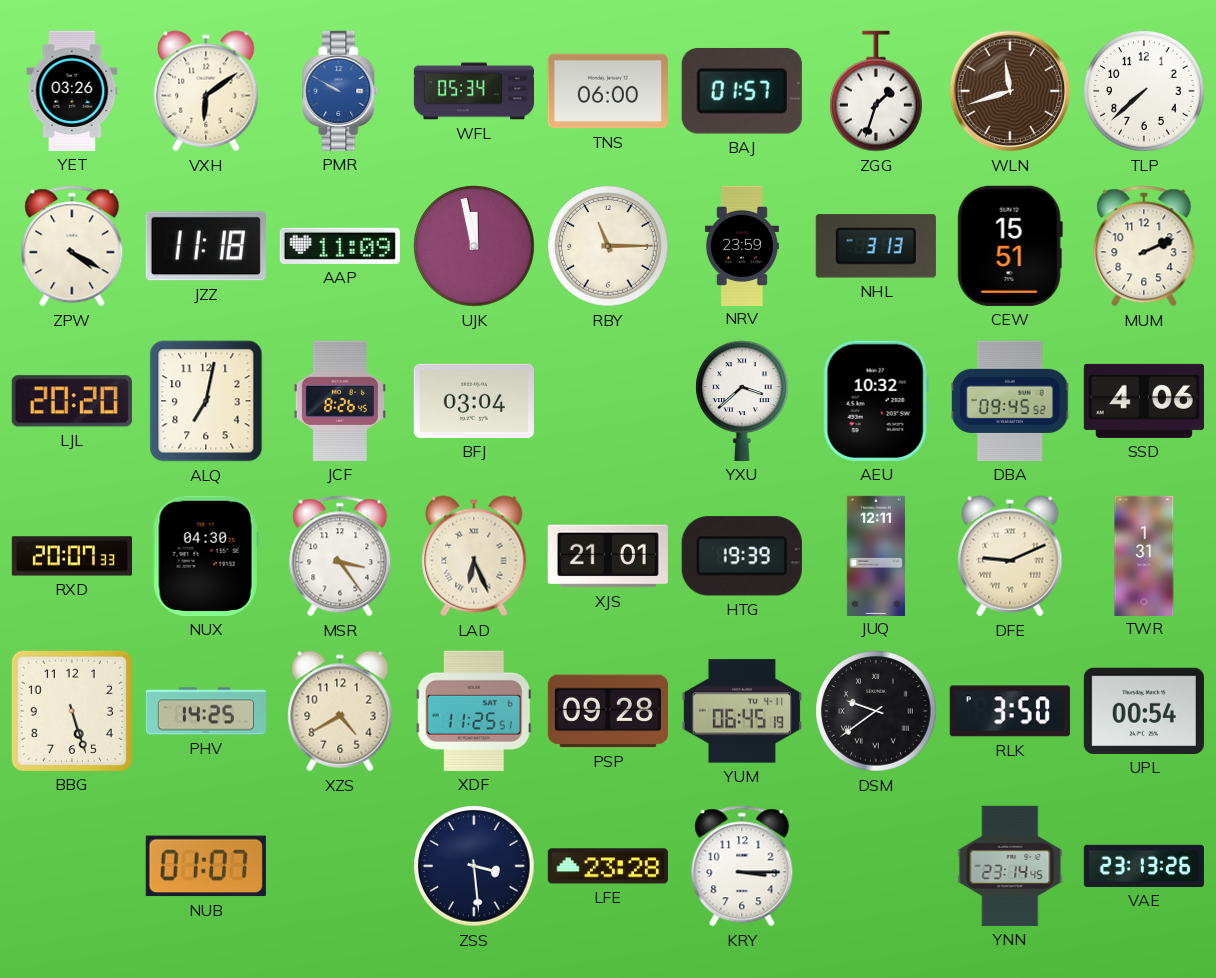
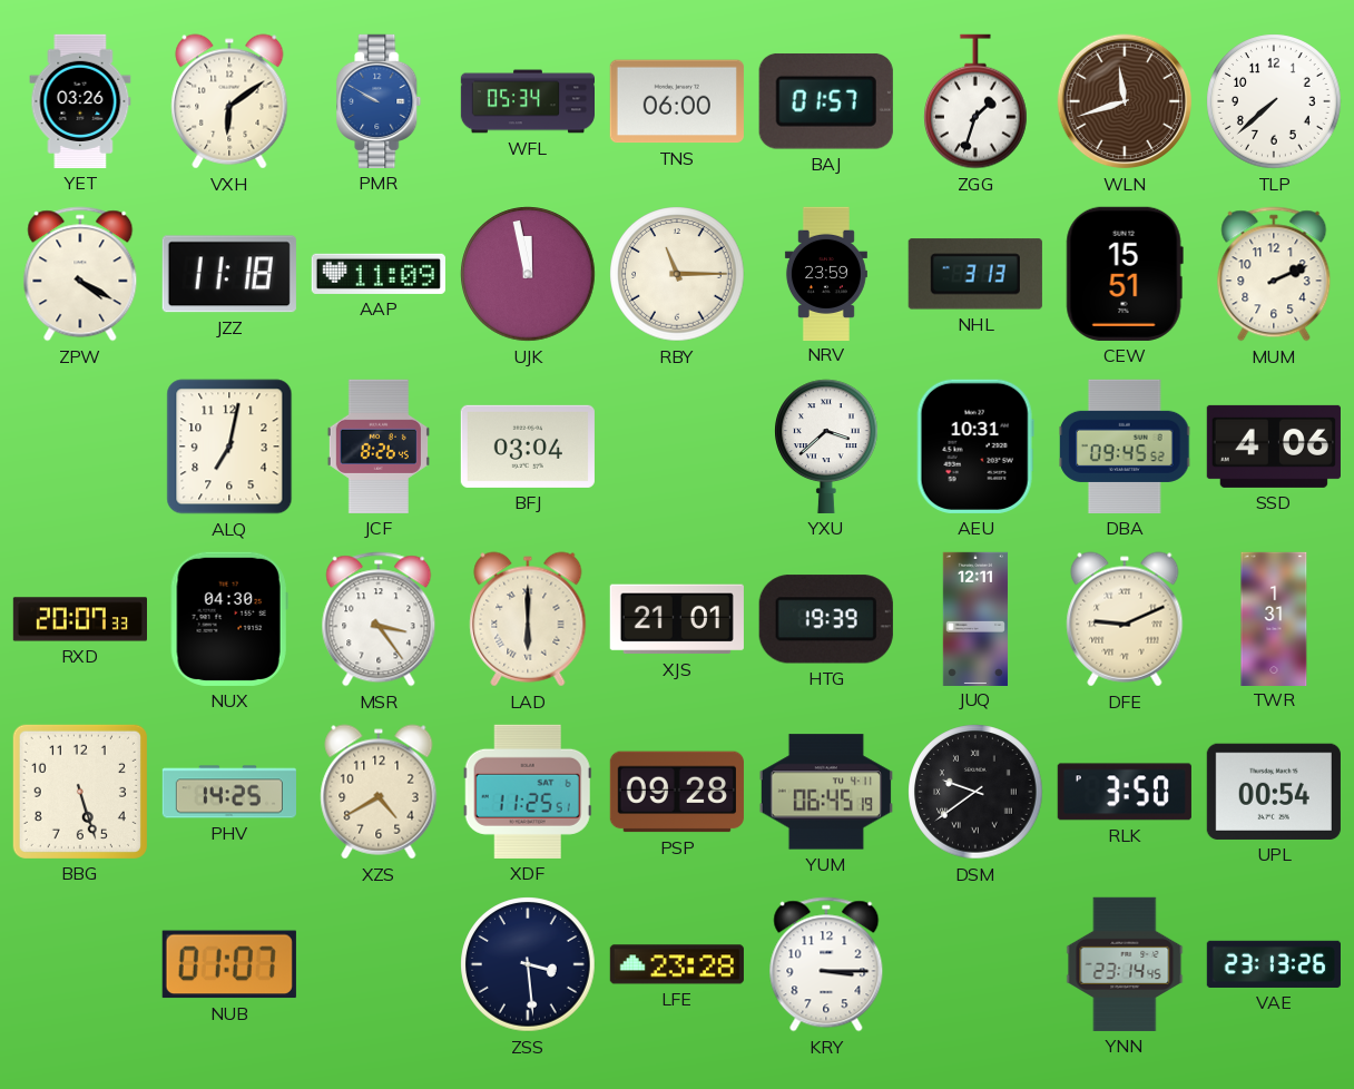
LJL: 20:20 -> none (72, 401)
AEU: 10:32 -> 10:31 (975, 447)
LAD: 6:26 -> 6:00 (528, 619)
